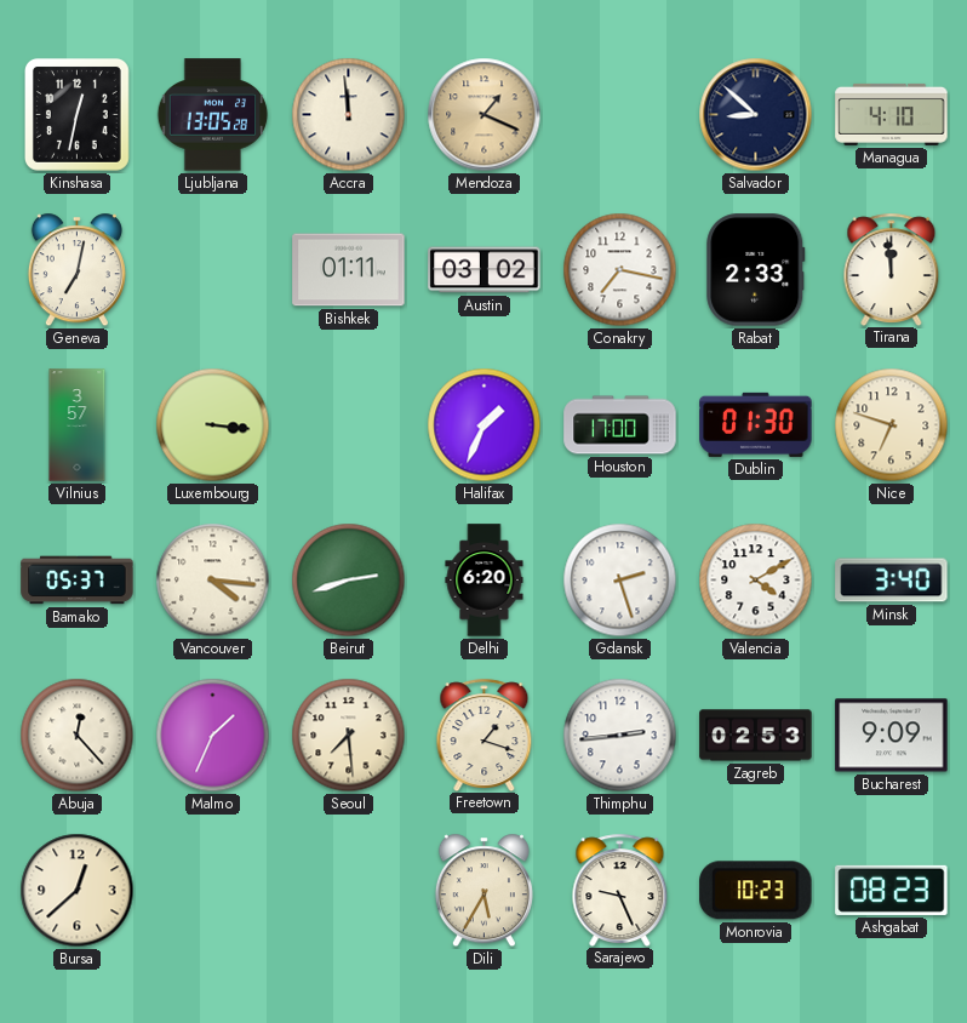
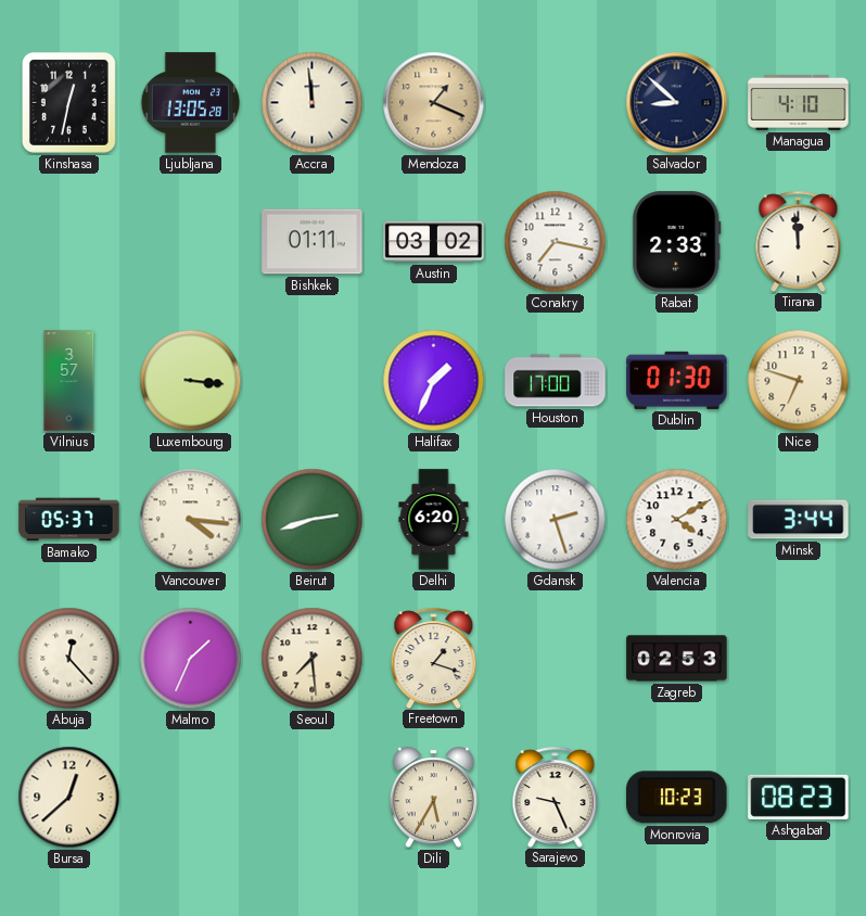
Geneva: 7:02 -> none (76, 270)
Minsk: 3:40 -> 3:44 (799, 520)
Thimphu: 2:44 -> none (620, 736)
Bucharest: 9:09 -> none (892, 736)
